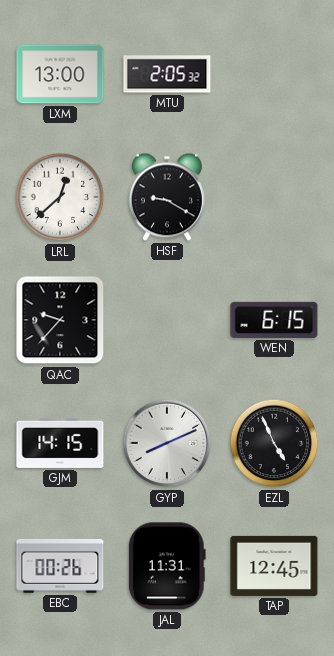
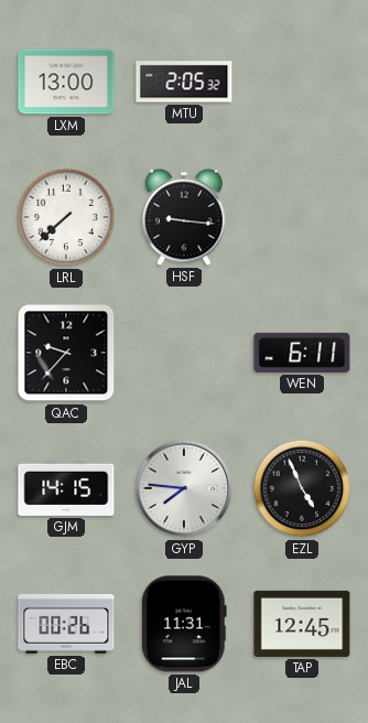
LRL: 12:38 -> 7:38 (66, 217)
HSF: 9:20 -> 9:16 (184, 217)
WEN: 6:15 -> 6:11 (302, 353)
GYP: 8:11 -> 7:46 (184, 488)
